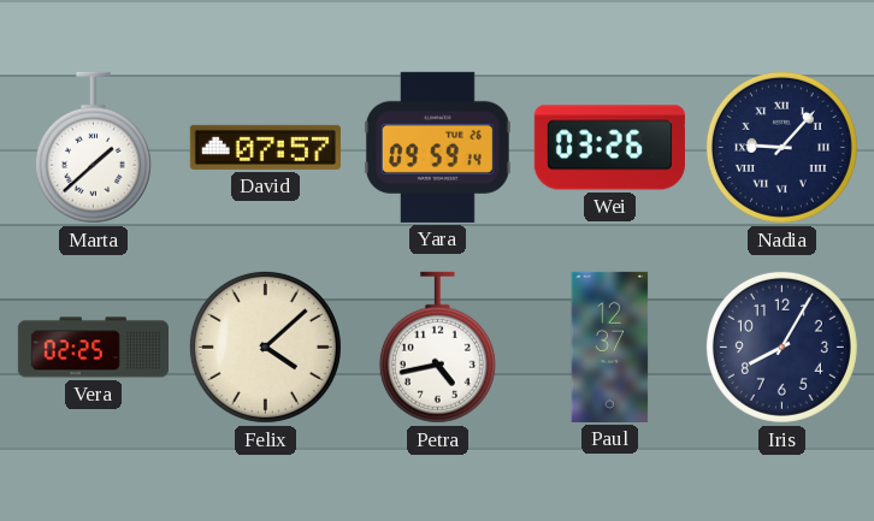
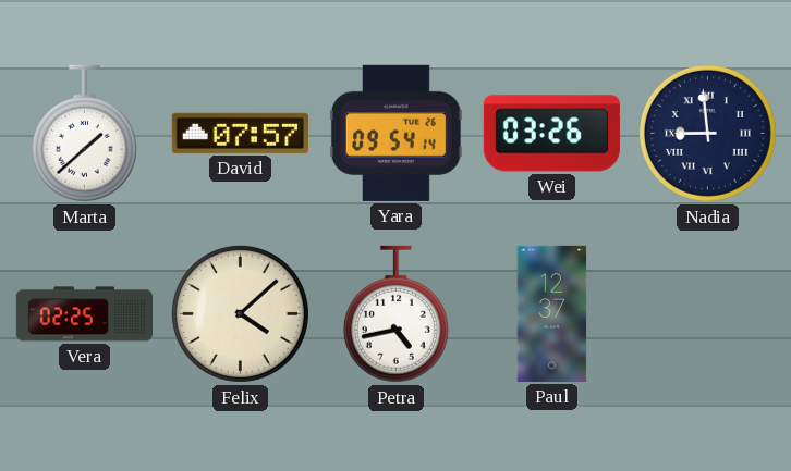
Yara: 09:59 -> 09:54 (395, 133)
Nadia: 9:07 -> 8:59 (707, 133)
Iris: 8:05 -> none (781, 347)
